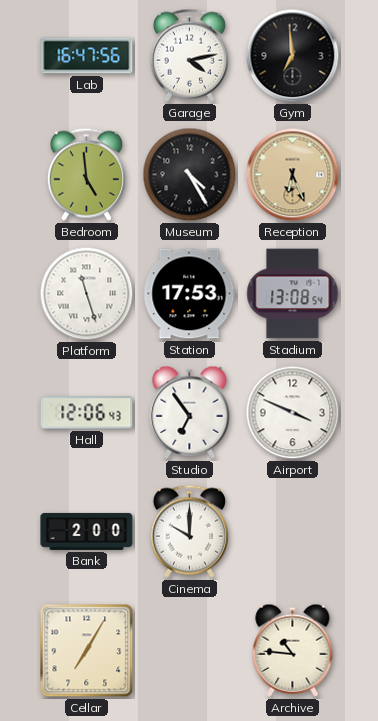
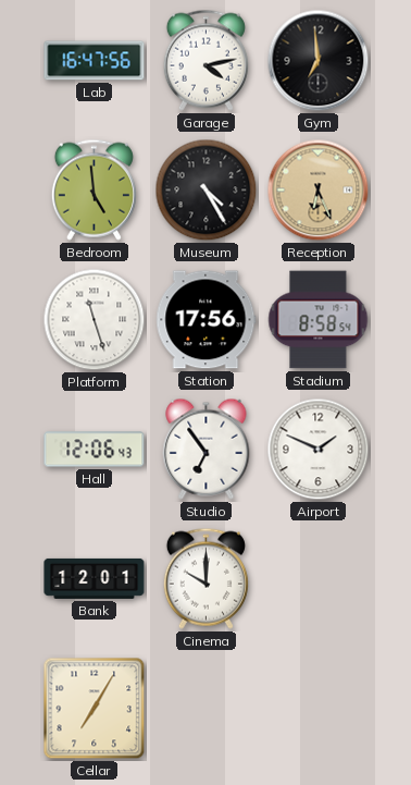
Station: 17:53 -> 17:56 (207, 320)
Stadium: 13:08 -> 8:58 (319, 320)
Airport: 3:49 -> 1:49 (319, 450)
Bank: 2:00 -> 12:01 (95, 578)
Archive: 10:46 -> none (293, 650)
